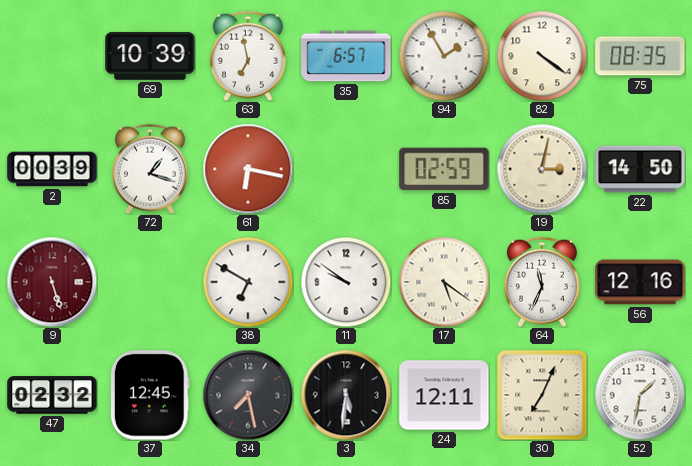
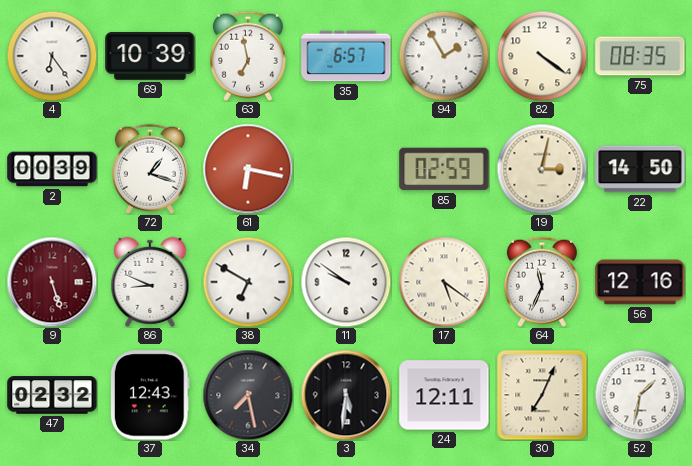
4: none -> 6:24 (52, 56)
86: none -> 8:49 (150, 282)
37: 12:45 -> 12:43 (150, 395)
